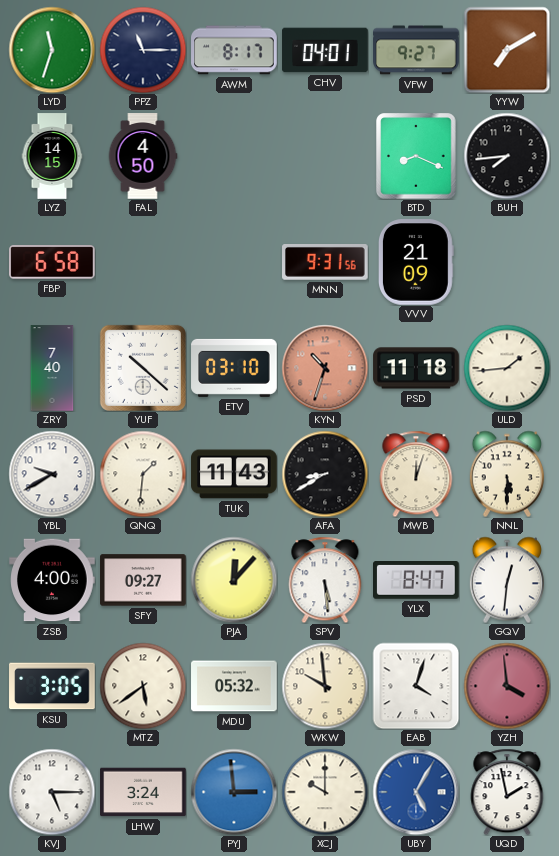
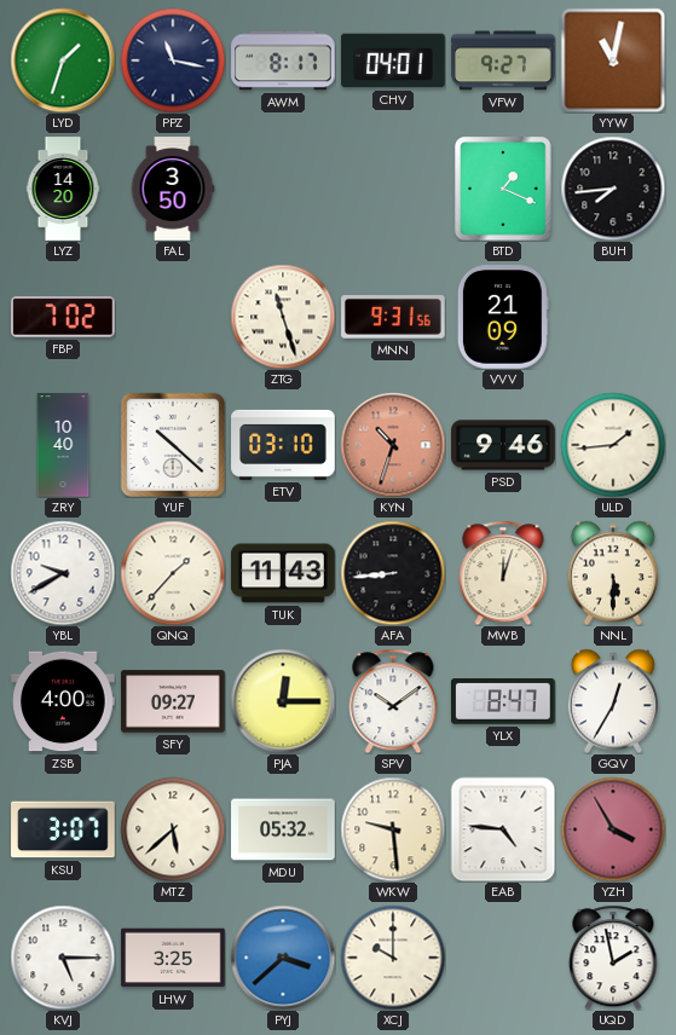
LYD: 11:33 -> 1:33 (63, 60)
PPZ: 11:15 -> 11:17 (173, 60)
YYW: 7:10 -> 11:02 (613, 60)
LYZ: 14:15 -> 14:20 (63, 189)
FAL: 4:50 -> 3:50 (173, 189)
BTD: 8:19 -> 1:19 (503, 189)
FBP: 6:58 -> 7:02 (64, 317)
ZTG: none -> 11:27 (283, 317)
ZRY: 7:40 -> 10:40 (63, 445)
PSD: 11:18 -> 9:46 (503, 445)
QNQ: 1:31 -> 1:37 (173, 573)
AFA: 8:40 -> 8:44 (393, 573)
PJA: 12:07 -> 12:15 (283, 701)
SPV: 5:29 -> 10:09 (393, 701)
GQV: 12:31 -> 12:35 (613, 701)
KSU: 3:05 -> 3:07 (63, 829)
MTZ: 5:39 -> 5:38 (173, 829)
WKW: 9:59 -> 9:29 (393, 829)
EAB: 4:03 -> 4:46 (503, 829)
YZH: 3:59 -> 3:55 (613, 829)
LHW: 3:24 -> 3:25 (173, 958)
PYJ: 2:59 -> 3:38 (283, 958)
UBY: 5:05 -> none (416, 792)
